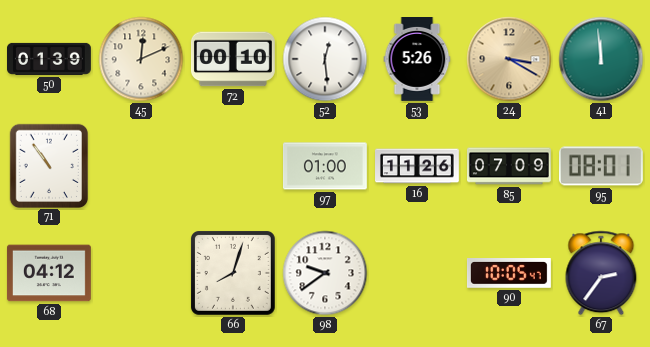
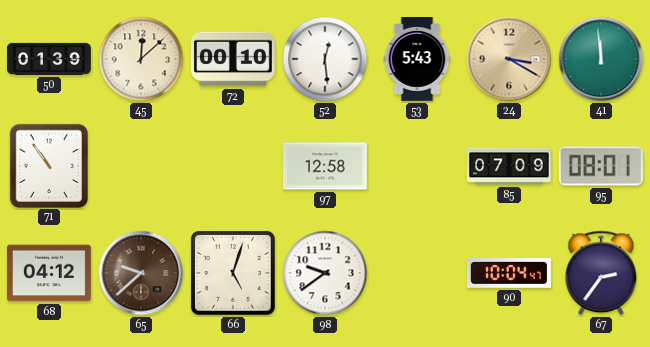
45: 12:11 -> 12:08 (141, 59)
53: 5:26 -> 5:43 (417, 60)
97: 01:00 -> 12:58 (325, 166)
16: 11:26 -> none (418, 166)
65: none -> 9:38 (141, 273)
66: 8:03 -> 5:03 (233, 273)
90: 10:05 -> 10:04 (509, 273)
